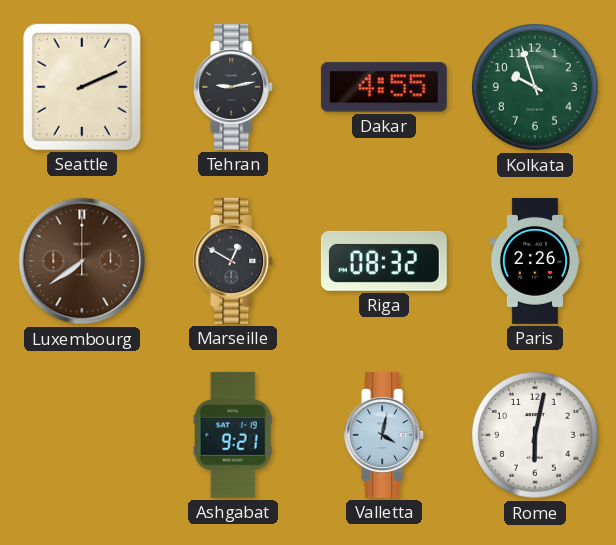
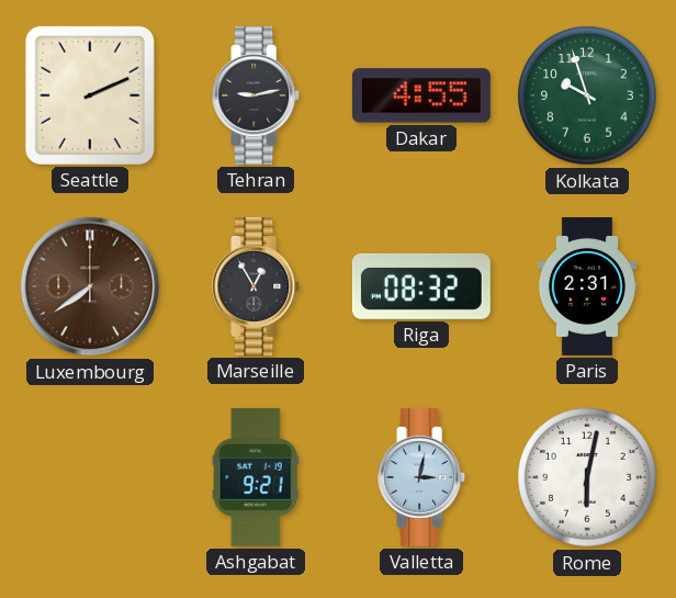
Marseille: 12:50 -> 12:55 (257, 286)
Paris: 2:26 -> 2:31 (586, 287)
Valletta: 4:02 -> 3:02 (422, 477)
